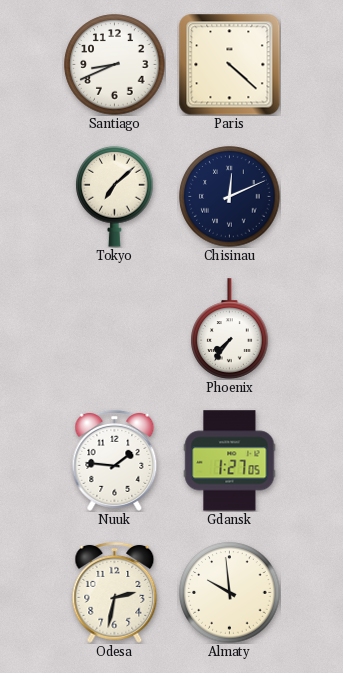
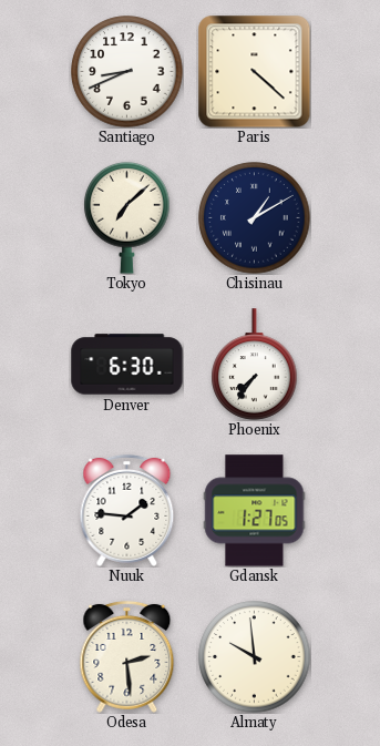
Chisinau: 12:11 -> 1:10 (255, 218)
Denver: none -> 6:30 (127, 365)
Odesa: 2:32 -> 2:29 (127, 656)
